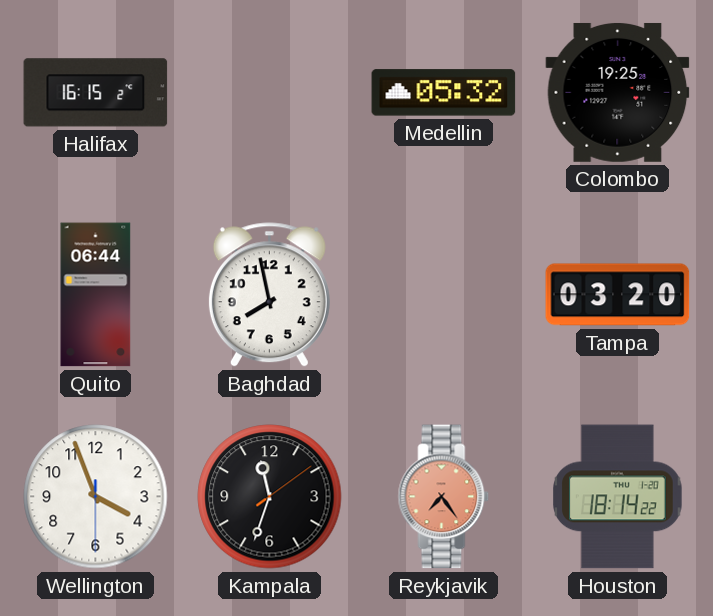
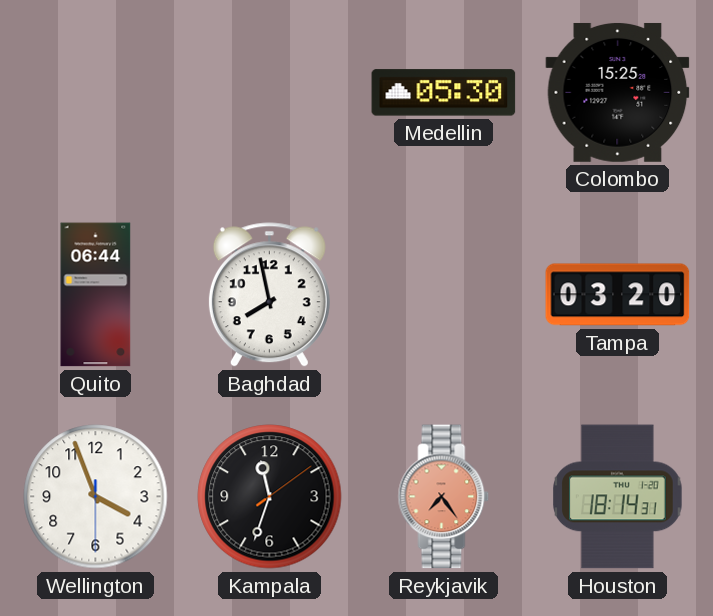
Halifax: 16:15 -> none (96, 93)
Medellin: 05:32 -> 05:30 (444, 93)
Colombo: 19:25 -> 15:25 (618, 92)
Houston: 18:14:22 -> 18:14:31 (618, 497)
